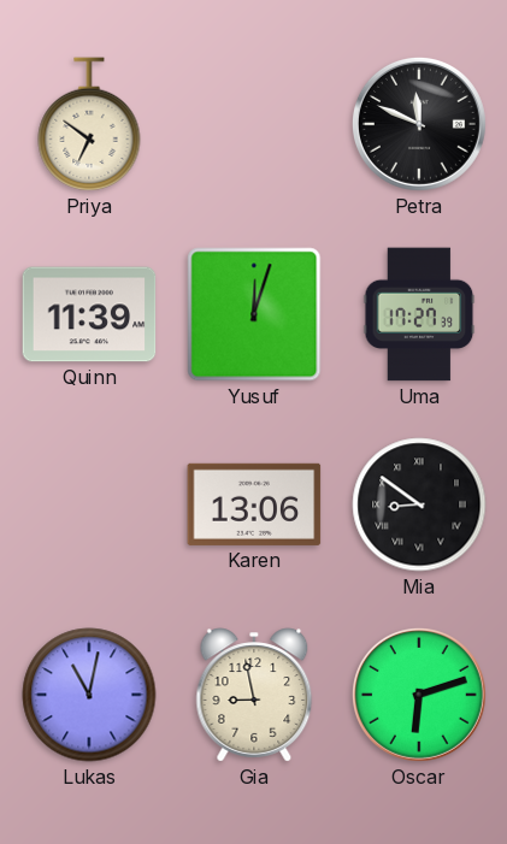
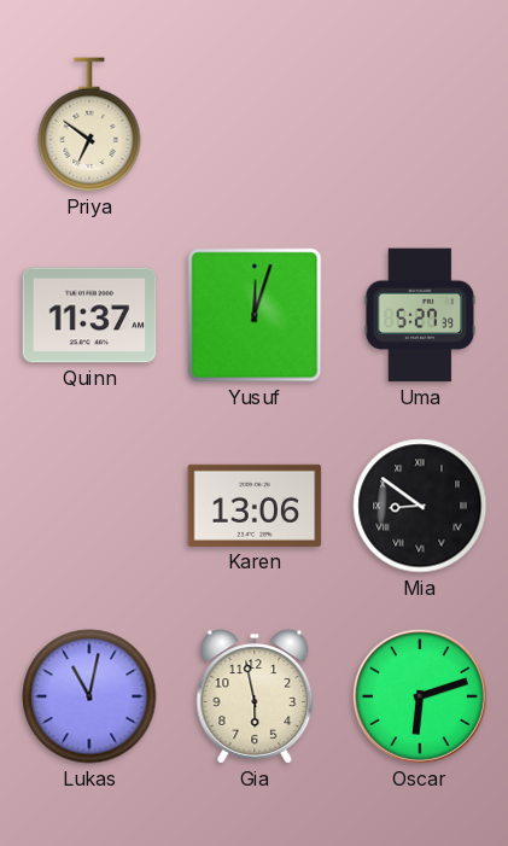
Petra: 11:49 -> none (419, 124)
Quinn: 11:39 -> 11:37 (89, 315)
Uma: 17:27 -> 5:27 (420, 315)
Gia: 8:58 -> 5:58 (255, 696)
